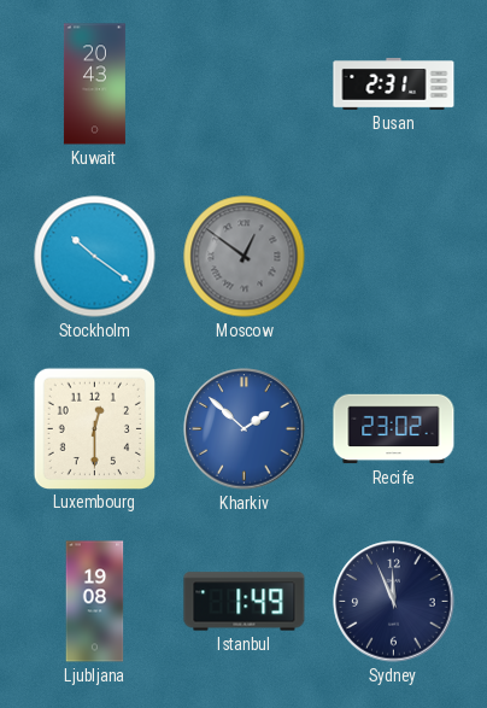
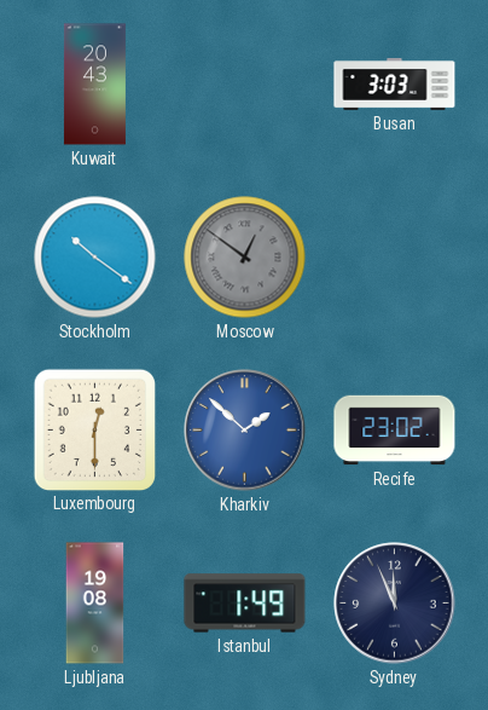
Busan: 2:31 -> 3:03 (395, 85)
